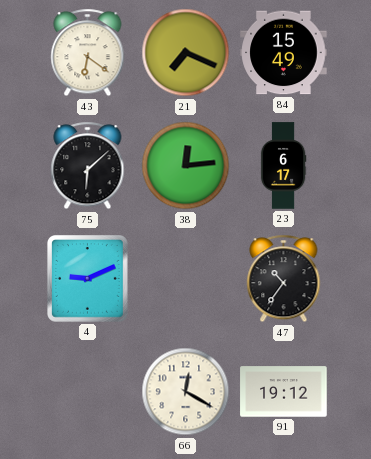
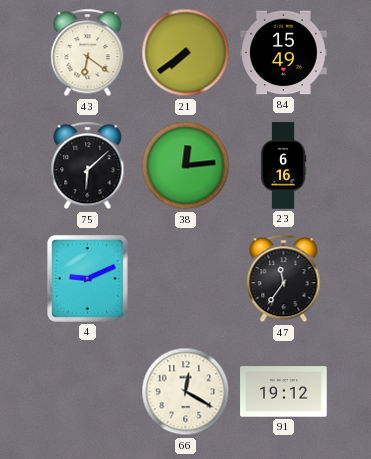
21: 7:19 -> 7:39 (186, 53)
23: 6:17 -> 6:16 (283, 166)
47: 10:36 -> 11:36 (284, 279)
